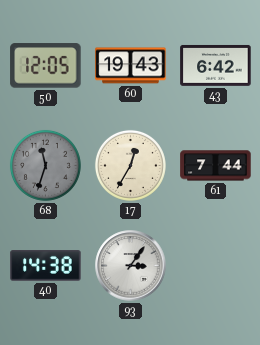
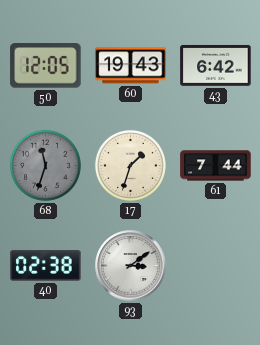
17: 12:35 -> 1:33 (130, 165)
40: 14:38 -> 02:38 (46, 266)
93: 3:06 -> 3:09 (131, 266)
